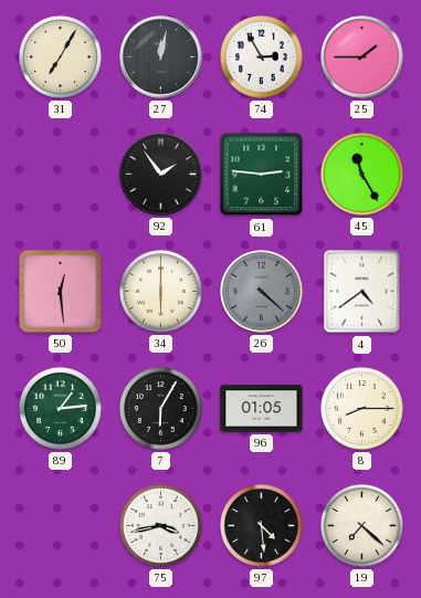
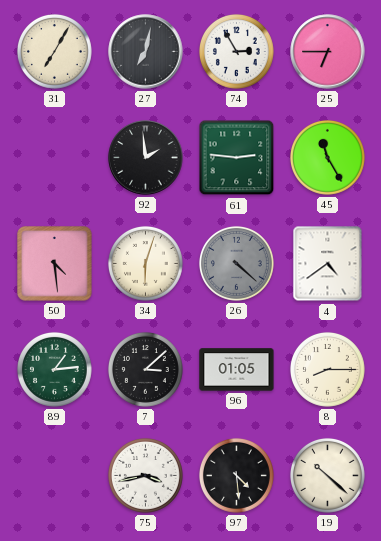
27: 12:02 -> 7:02 (146, 52)
25: 1:45 -> 6:45 (328, 52)
92: 1:54 -> 1:59 (146, 158)
50: 12:29 -> 4:29 (55, 264)
34: 6:00 -> 6:03 (145, 263)
7: 6:05 -> 3:08 (145, 369)
19: 7:22 -> 10:22 (327, 475)
